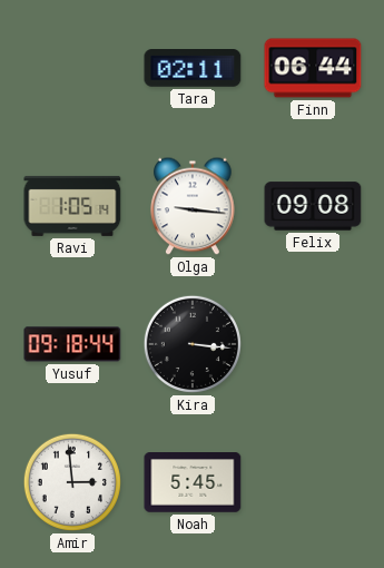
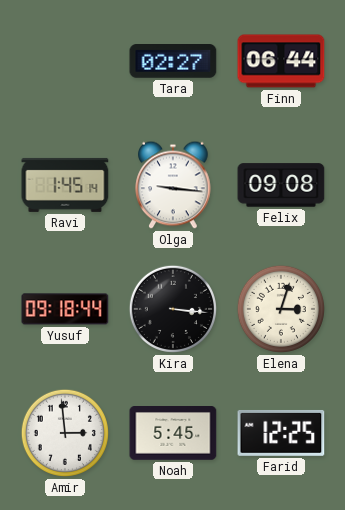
Tara: 02:11 -> 02:27 (173, 62)
Ravi: 1:05 -> 1:45 (65, 185)
Elena: none -> 3:03 (281, 309)
Farid: none -> 12:25 (281, 433)
